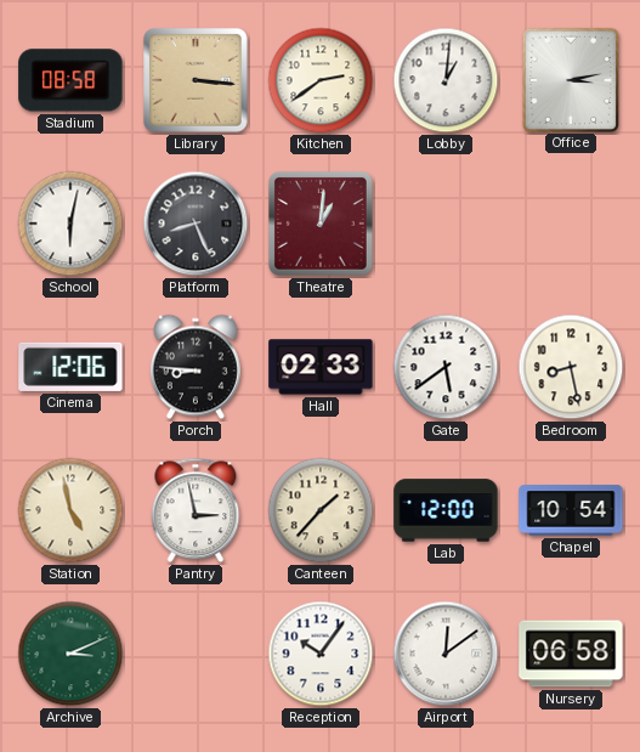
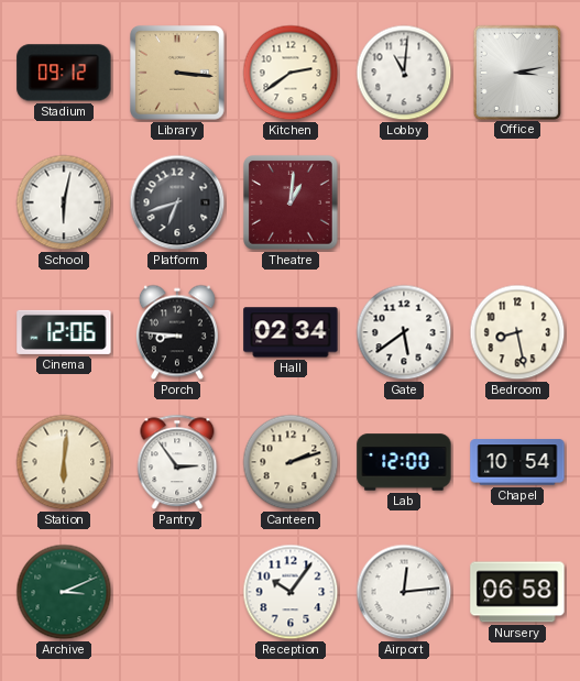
Stadium: 08:58 -> 09:12 (64, 73)
Lobby: 1:01 -> 11:01 (404, 73)
Platform: 8:26 -> 6:42 (177, 202)
Hall: 02:33 -> 02:34 (291, 332)
Station: 4:58 -> 6:01 (64, 462)
Pantry: 2:58 -> 2:54 (177, 462)
Canteen: 1:37 -> 2:12 (291, 462)
Airport: 12:09 -> 12:14 (404, 592)
